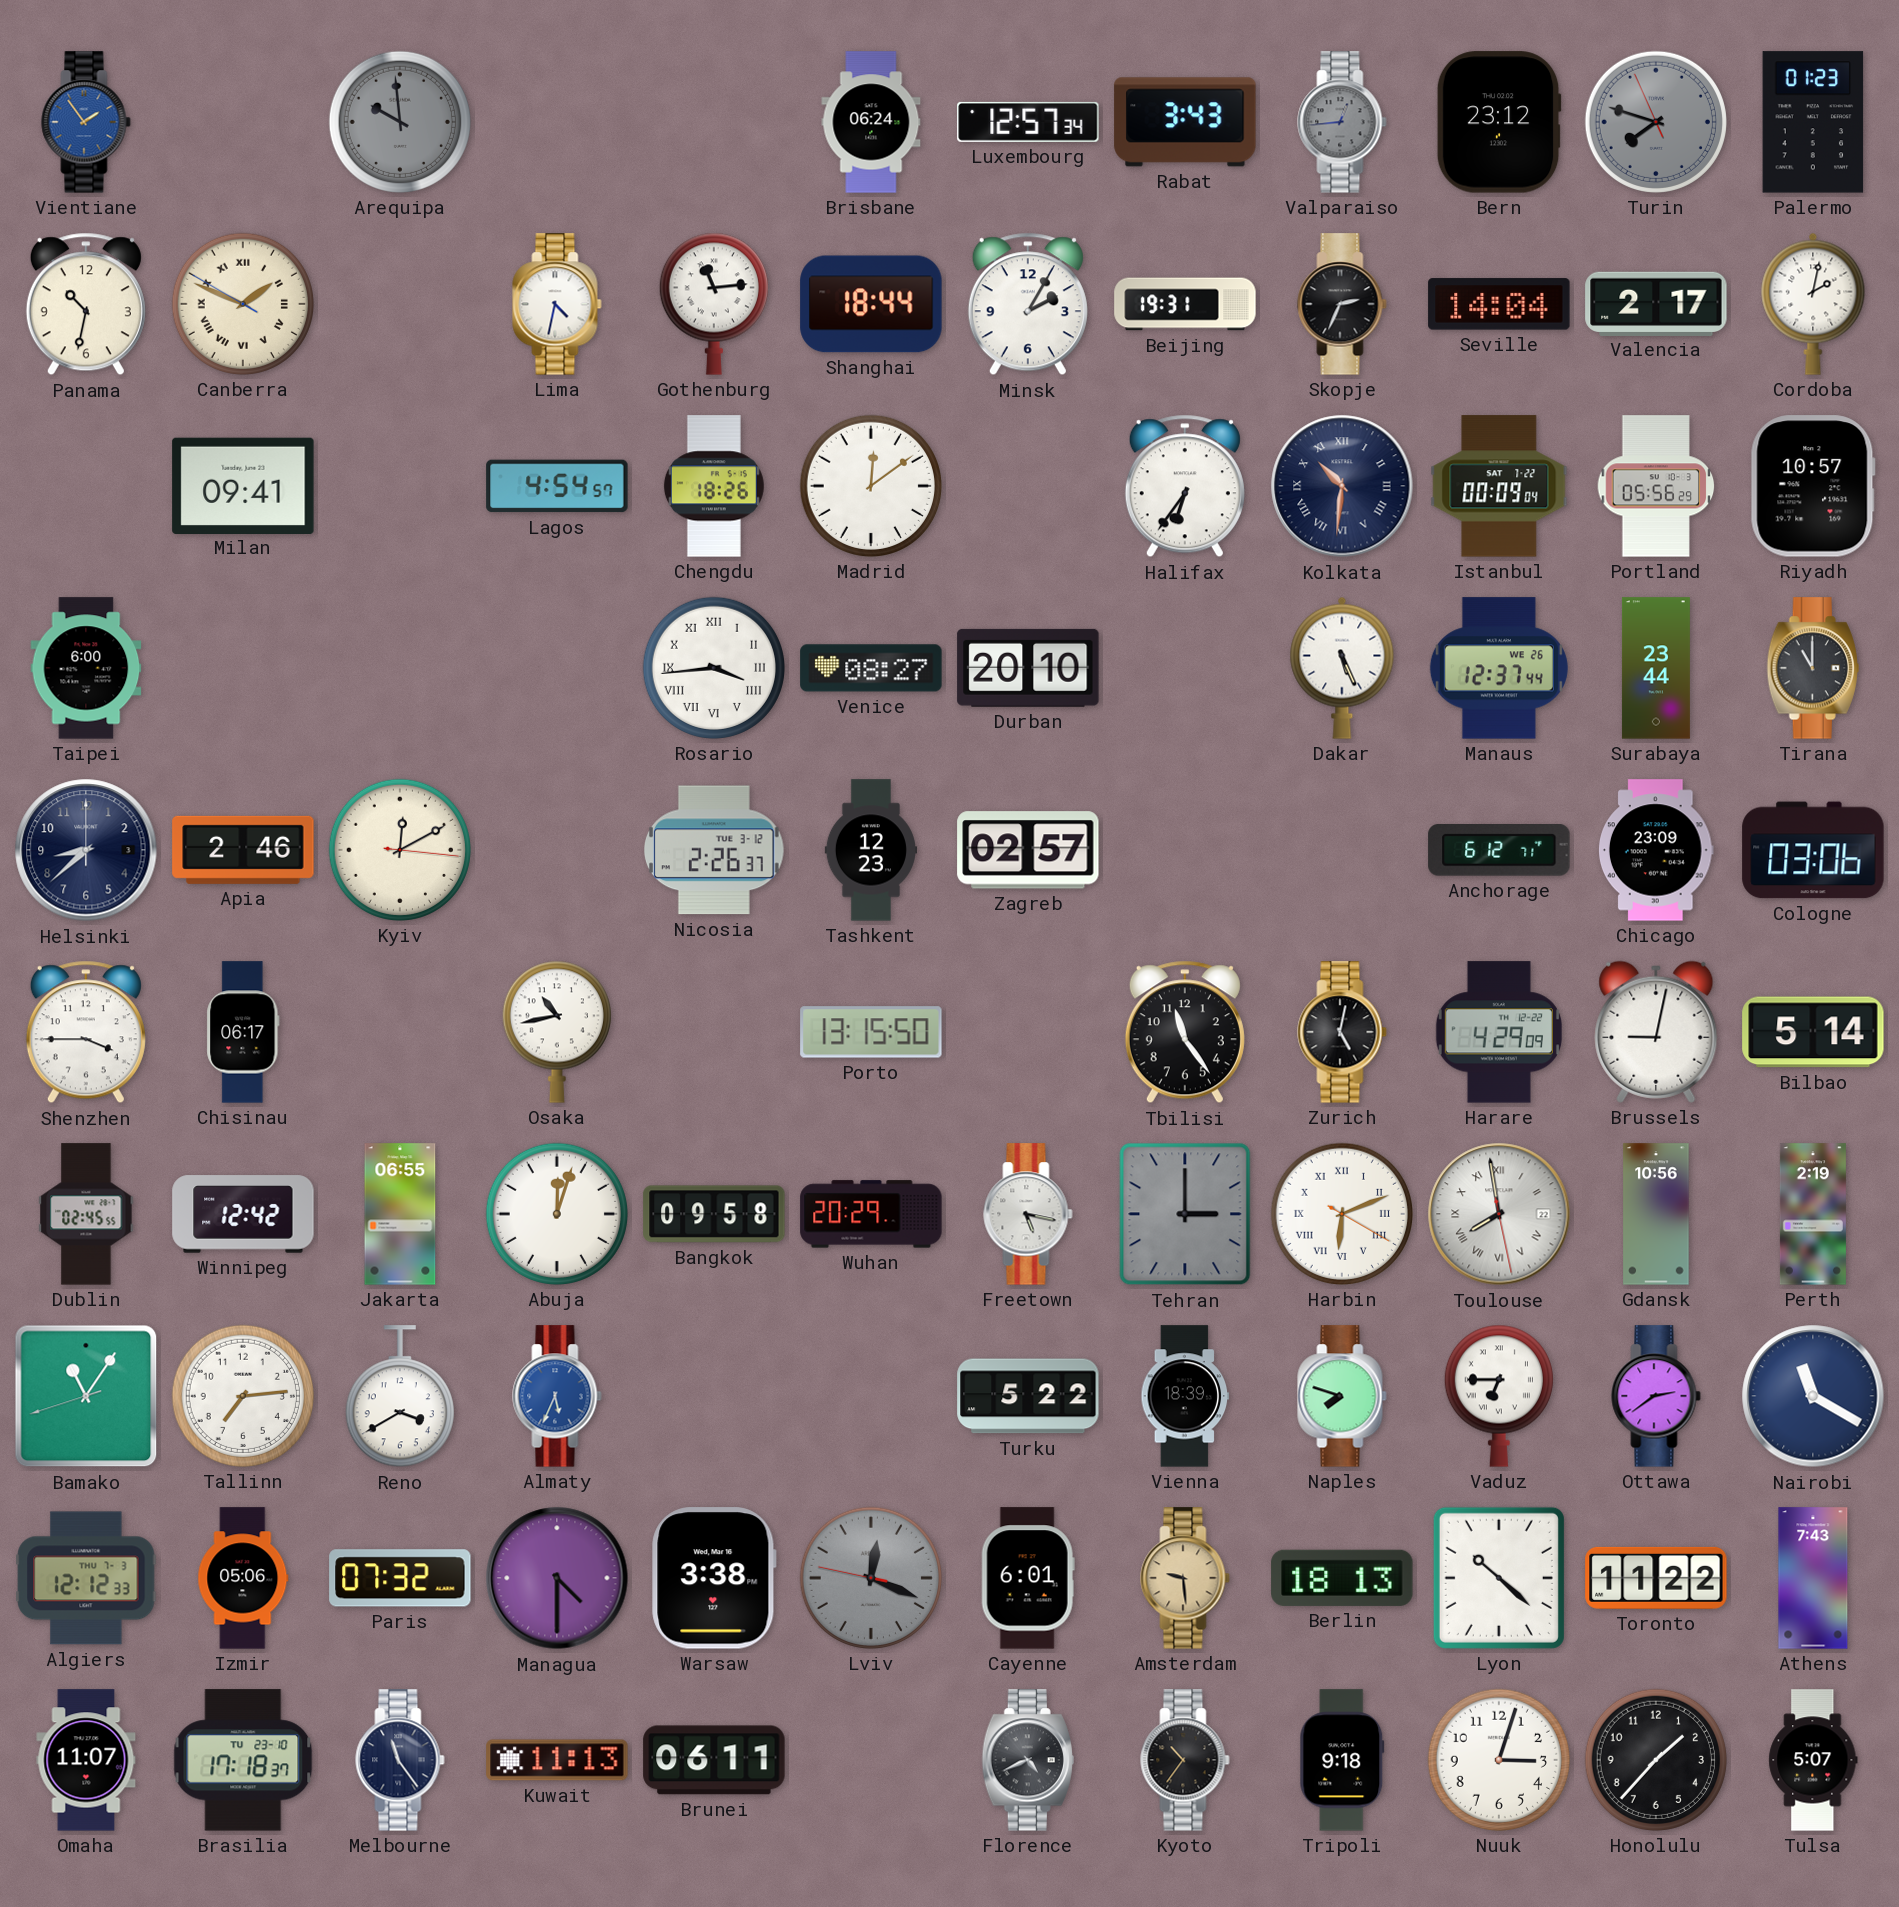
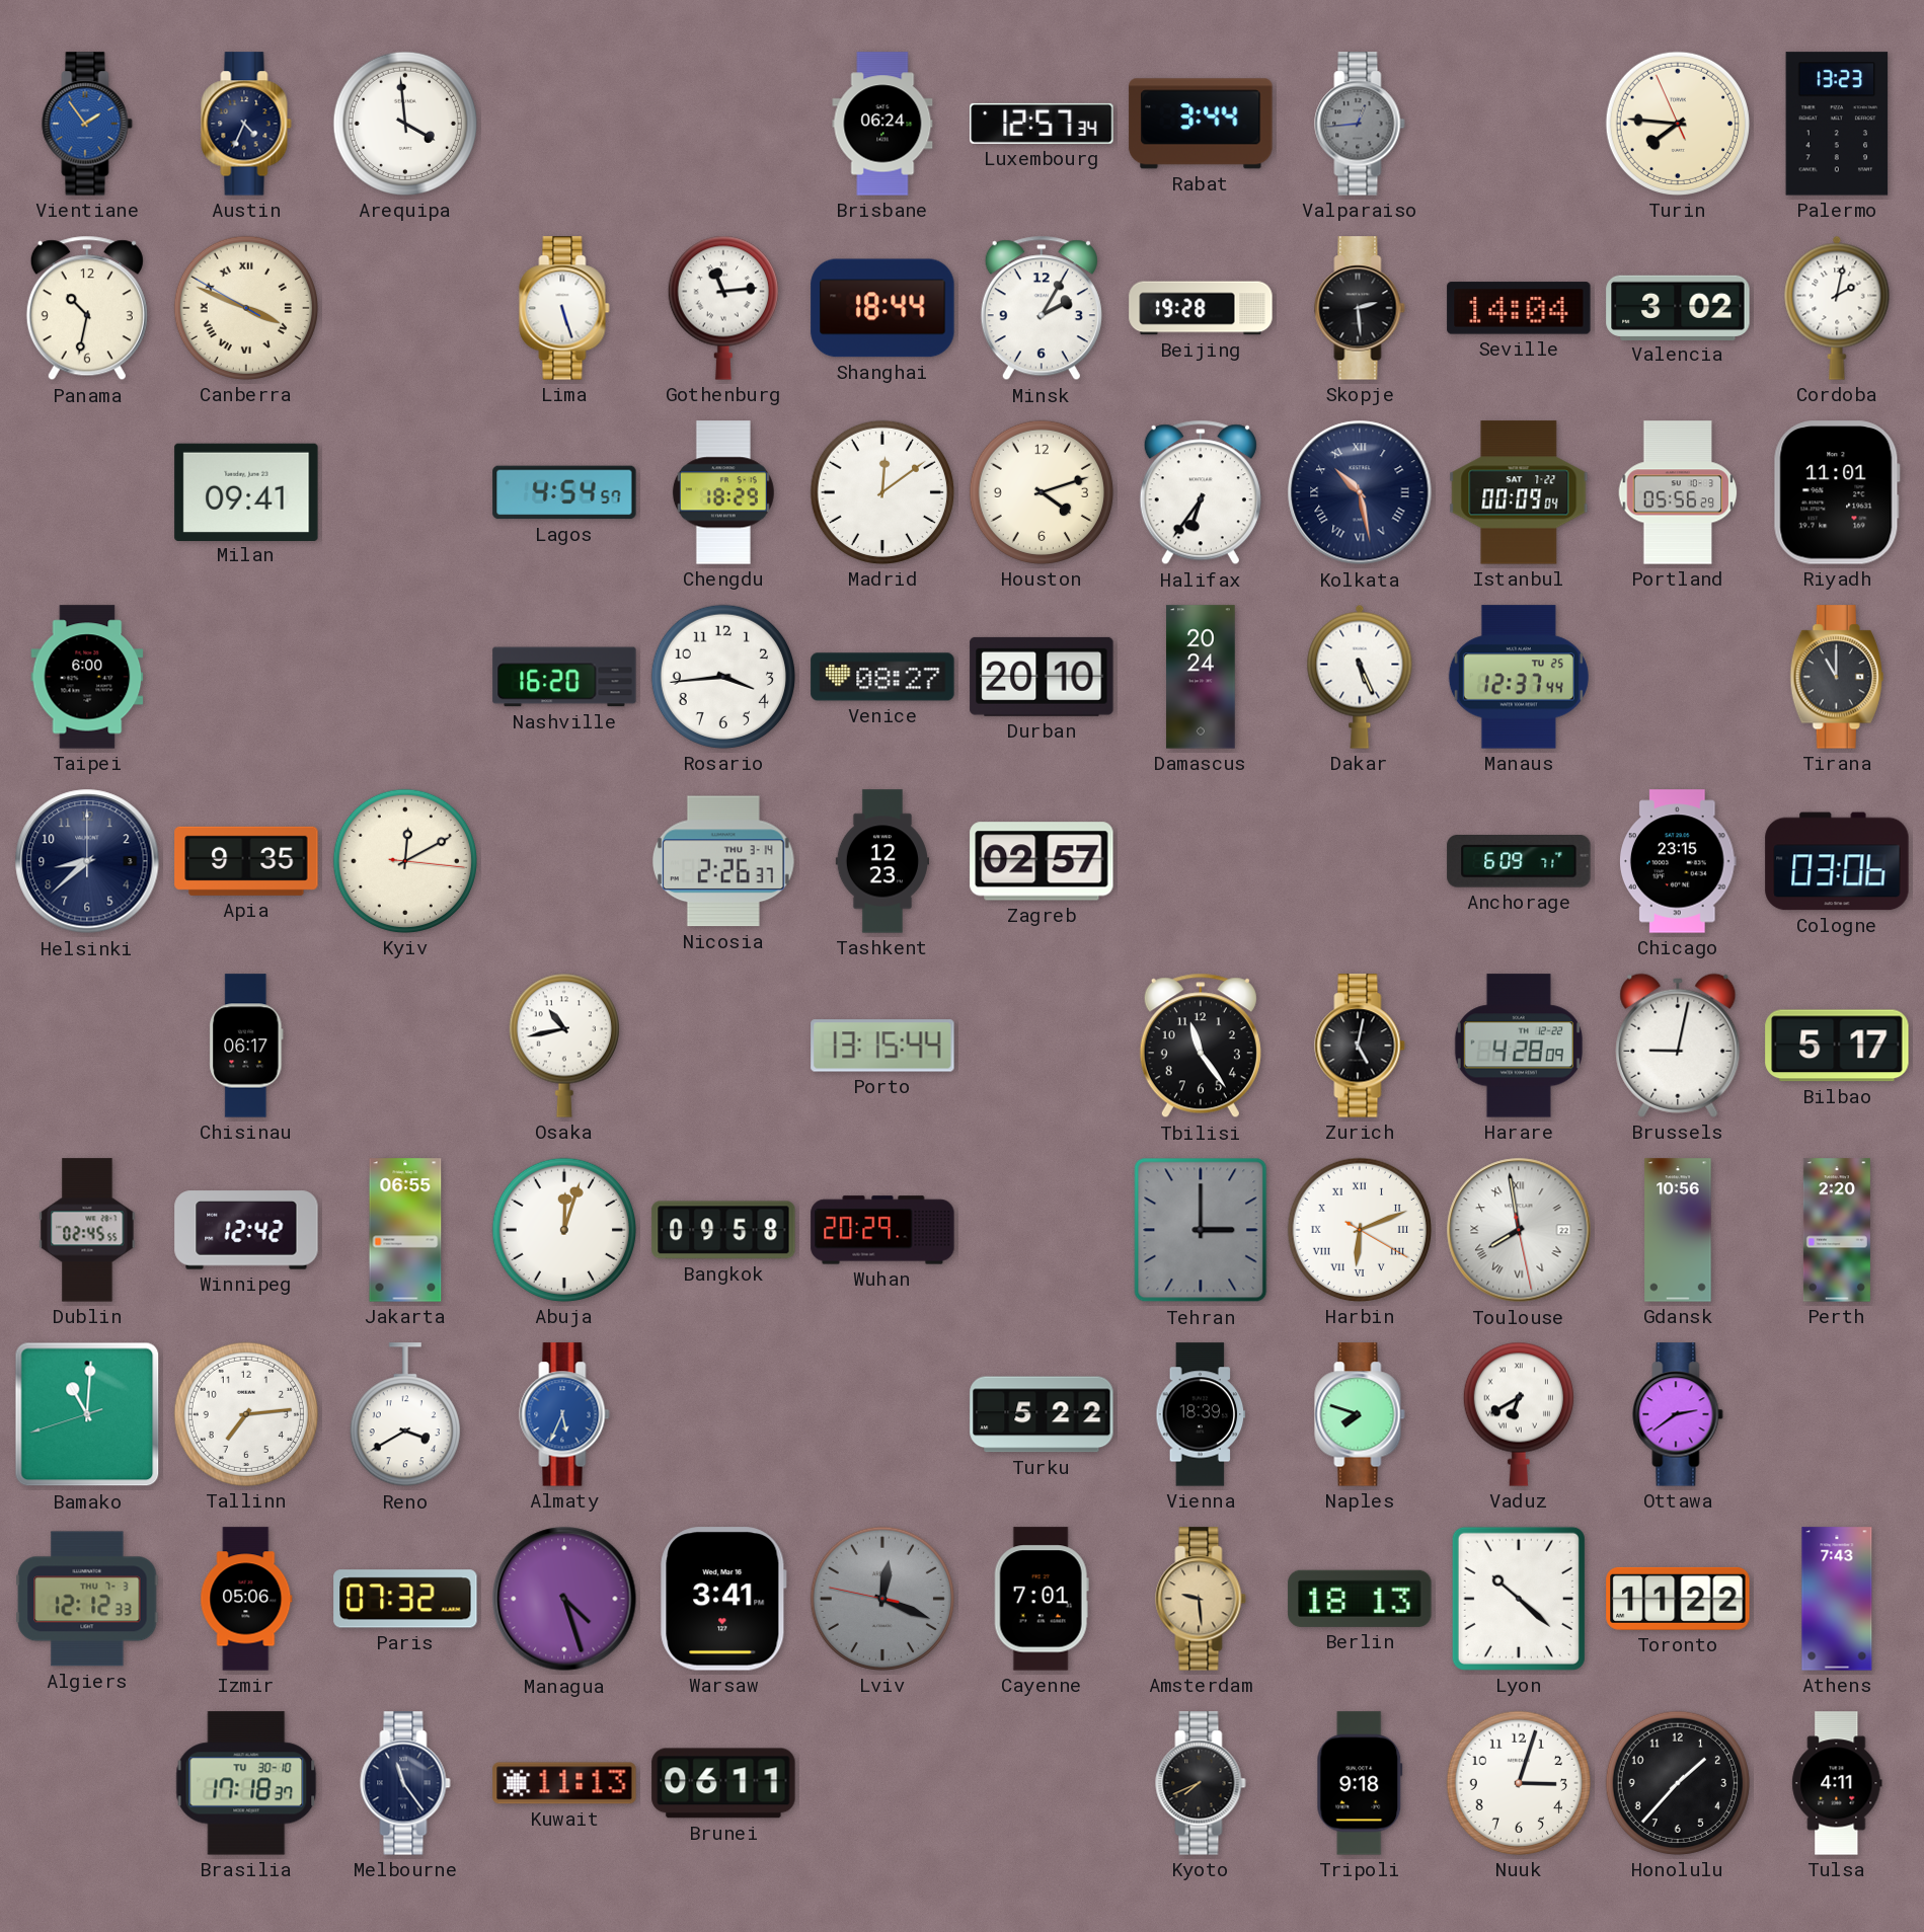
Austin: none -> 4:34 (246, 124)
Arequipa: 9:59 -> 3:59 (405, 124)
Arequipa dial: grey -> white (405, 124)
Rabat: 3:43 -> 3:44 (1201, 124)
Bern: 23:12 -> none (1499, 122)
Turin: 7:47 -> 7:45 (1678, 124)
Turin dial: grey -> cream (1678, 124)
Palermo: 01:23 -> 13:23 (1837, 124)
Canberra: 1:48 -> 3:48 (246, 308)
Lima: 4:32 -> 5:27 (564, 308)
Beijing: 19:31 -> 19:28 (1201, 308)
Skopje: 2:34 -> 2:29 (1360, 308)
Valencia: 2:17 -> 3:02 (1678, 307)
Chengdu: 18:26 -> 18:29 (723, 492)
Houston: none -> 4:12 (1042, 492)
Kolkata: 10:31 -> 10:28 (1360, 492)
Riyadh: 10:57 -> 11:01 (1837, 492)
Nashville: none -> 16:20 (564, 677)
Rosario numerals: Roman -> Arabic (723, 677)
Damascus: none -> 20:24 (1201, 677)
Manaus date: WE 26 -> TU 25 (1519, 677)
Surabaya: 23:44 -> none (1656, 668)
Apia: 2:46 -> 9:35 (246, 861)
Nicosia date: TUE 3-12 -> THU 3-14 (724, 861)
Anchorage: 6:12 -> 6:09 (1519, 861)
Chicago: 23:09 -> 23:15 (1678, 861)
Shenzhen: 3:45 -> none (86, 1032)
Porto: 13:15:50 -> 13:15:44 (882, 1046)
Harare: 4:29 -> 4:28 (1519, 1046)
Bilbao: 5:14 -> 5:17 (1837, 1046)
Freetown: 5:17 -> none (1028, 1214)
Perth: 2:19 -> 2:20 (1837, 1230)
Bamako: 11:05 -> 11:00 (87, 1414)
Vaduz: 6:45 -> 6:40 (1519, 1414)
Nairobi: 11:20 -> none (1813, 1396)
Managua: 4:30 -> 4:27 (564, 1599)
Warsaw: 3:38 -> 3:41 (723, 1599)
Cayenne: 6:01 -> 7:01 (1042, 1599)
Omaha: 11:07 -> none (86, 1760)
Brasilia date: TU 23-10 -> TU 30-10 (246, 1783)
Florence: 4:41 -> none (1028, 1760)
Kyoto: 10:36 -> 7:41 (1201, 1783)
Tulsa: 5:07 -> 4:11 (1837, 1783)
